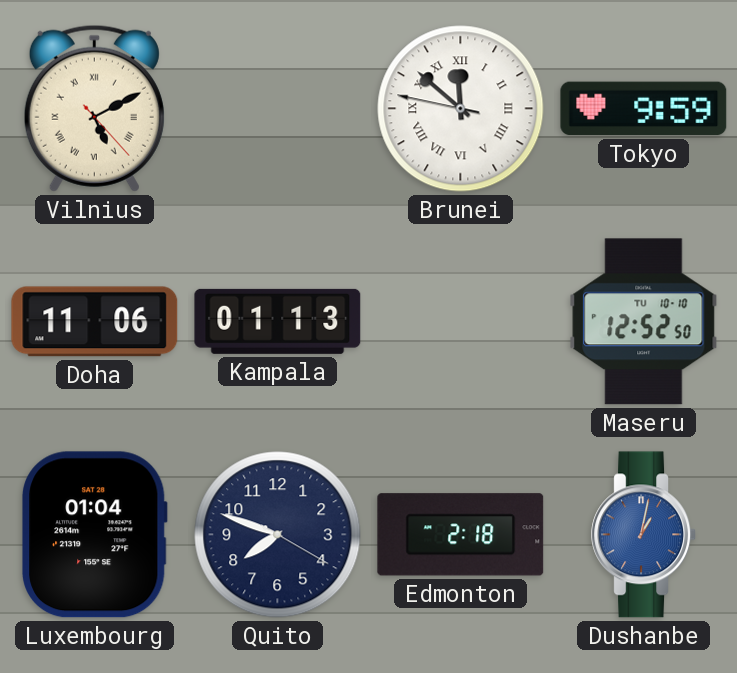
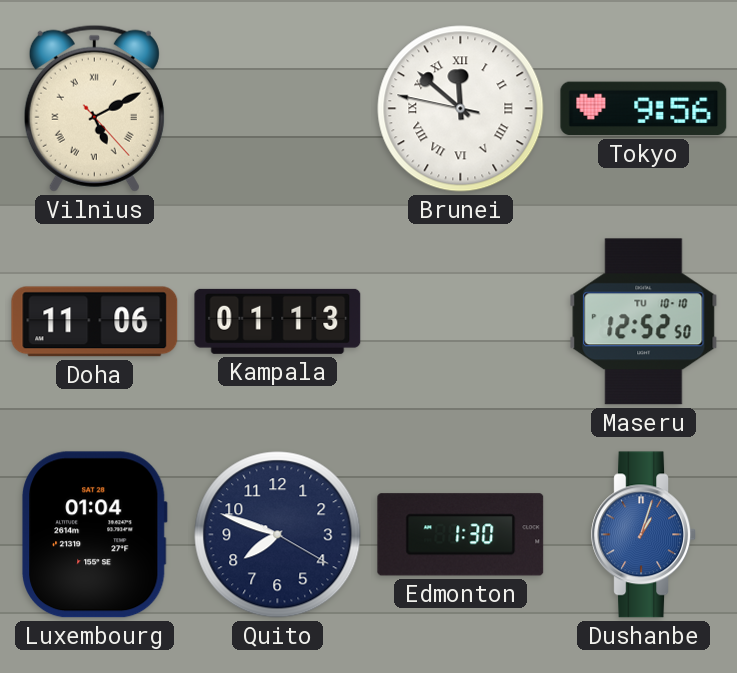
Tokyo: 9:59 -> 9:56 (644, 109)
Edmonton: 2:18 -> 1:30 (461, 535)
Dushanbe: 1:02 -> 1:03 (643, 535)
